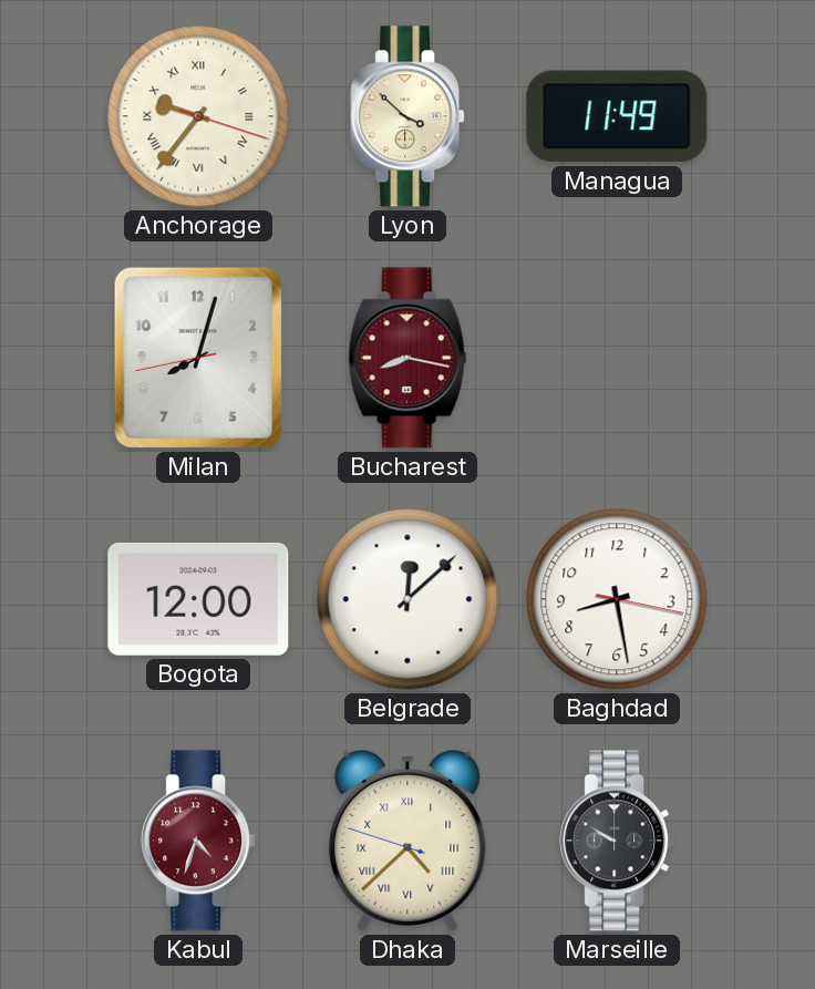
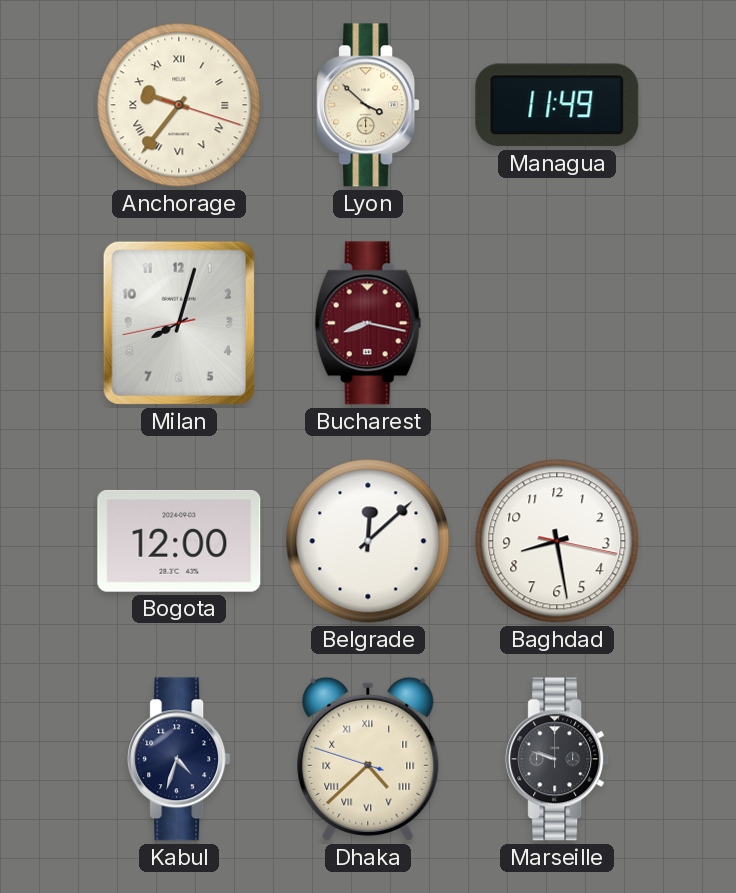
Kabul dial: burgundy -> navy (179, 759)
Marseille: 9:50 -> 9:48 (557, 759)
